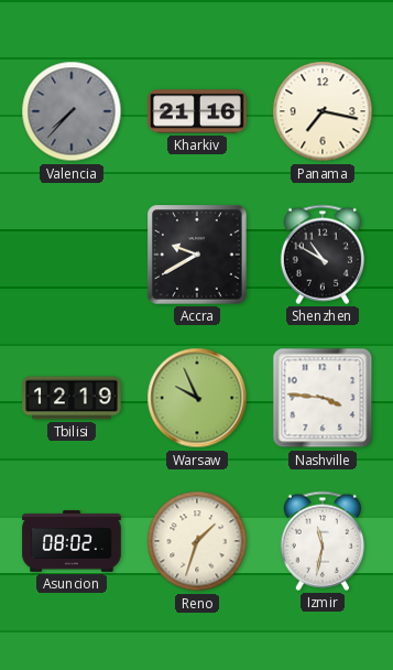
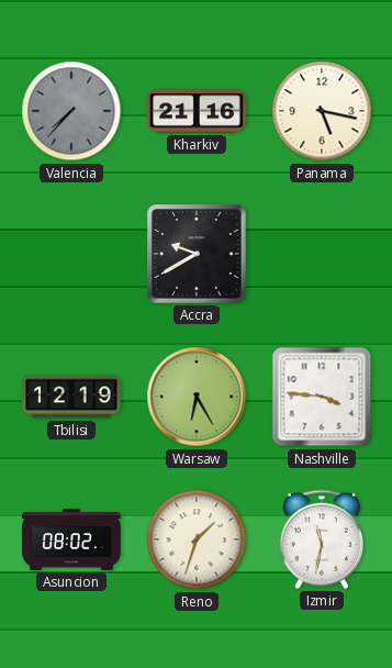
Panama: 7:17 -> 5:17 (322, 111)
Shenzhen: 10:50 -> none (323, 255)
Warsaw: 9:56 -> 6:25 (197, 397)
